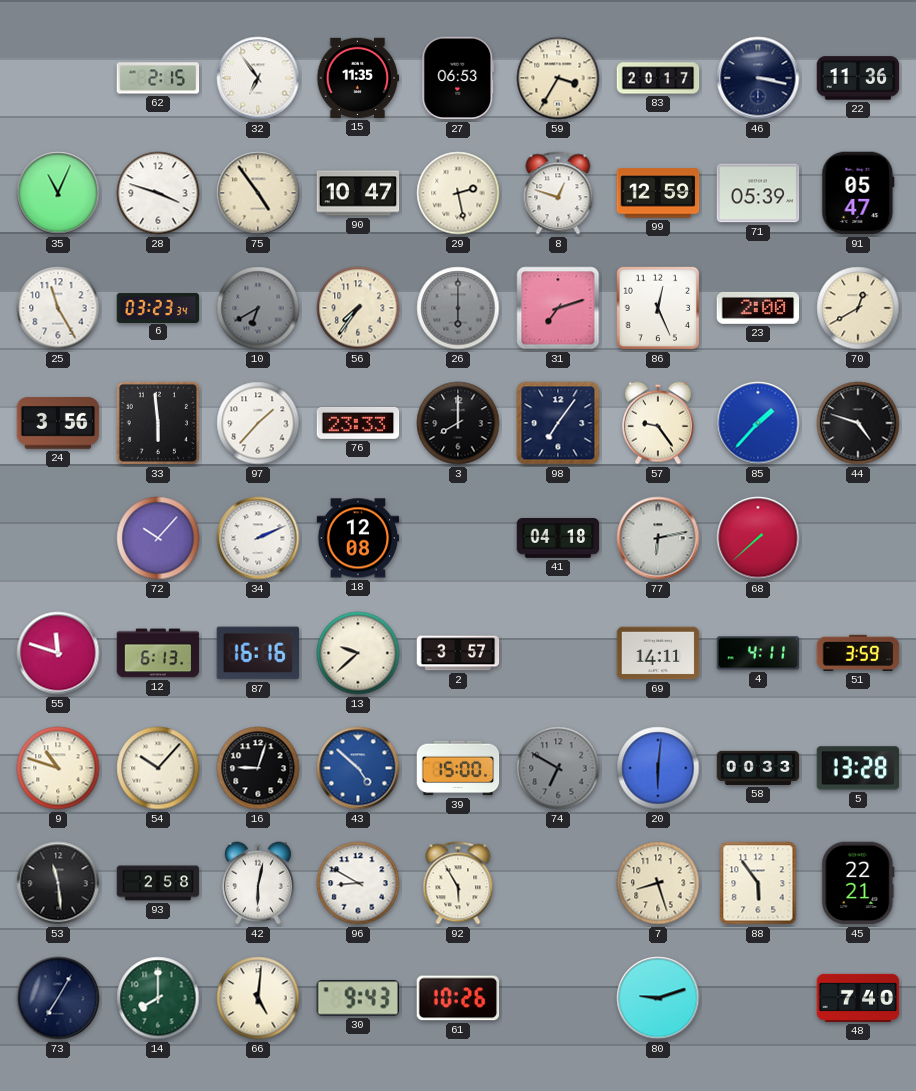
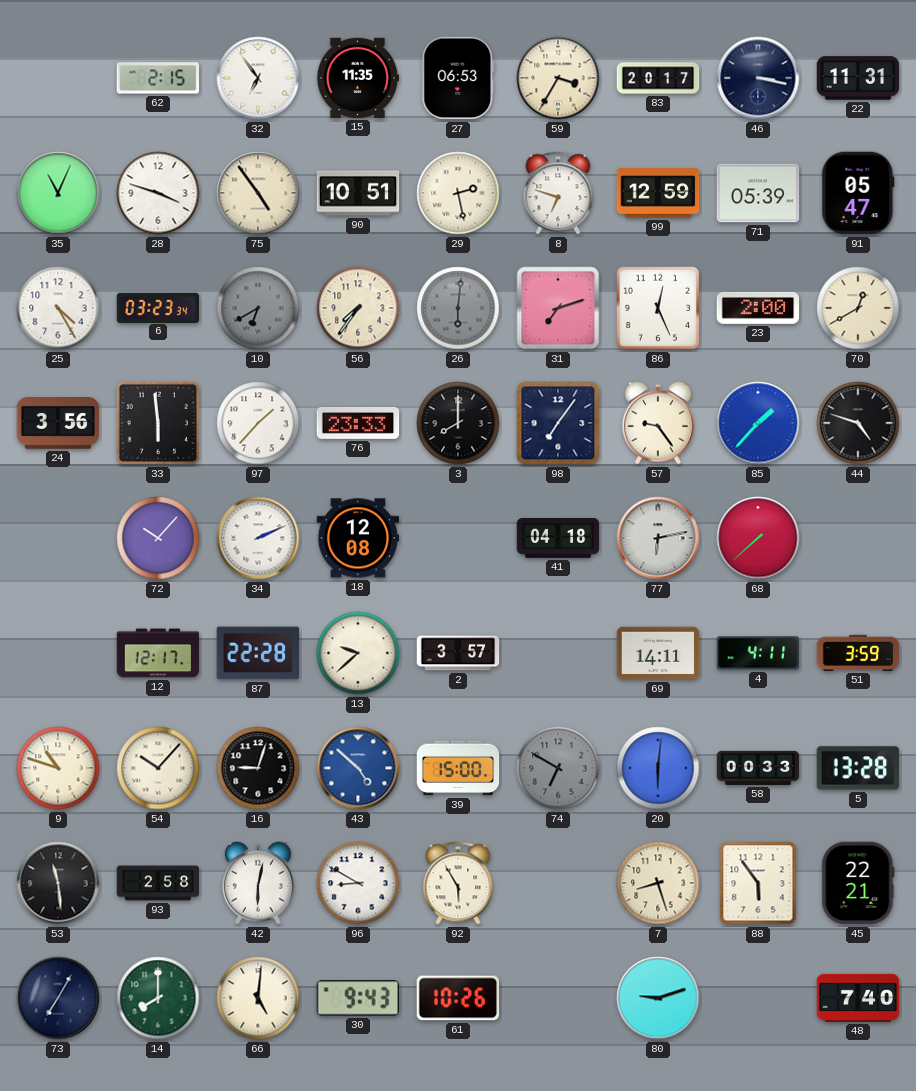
22: 11:36 -> 11:31 (858, 78)
90: 10:47 -> 10:51 (358, 193)
8: 12:48 -> 6:48 (558, 193)
25: 11:25 -> 4:25 (58, 308)
26: 6:00 -> 6:01 (458, 308)
55: 11:48 -> none (58, 653)
12: 6:13 -> 12:17 (158, 653)
87: 16:16 -> 22:28 (258, 653)
